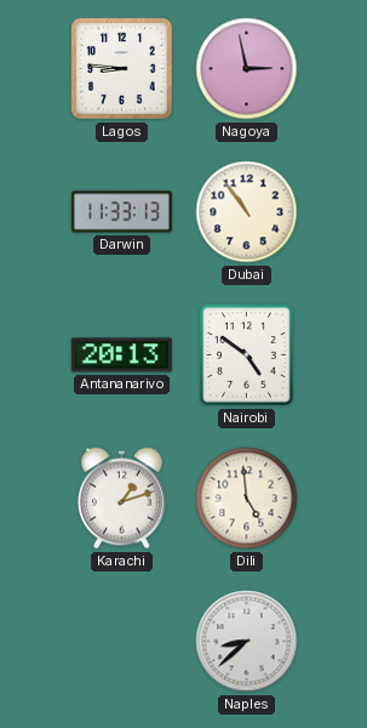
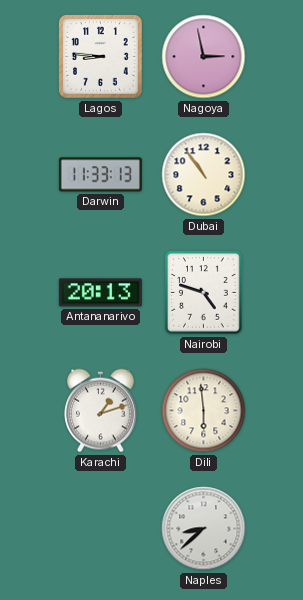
Nairobi: 4:51 -> 4:48 (204, 293)
Dili: 4:59 -> 5:59 (204, 411)
